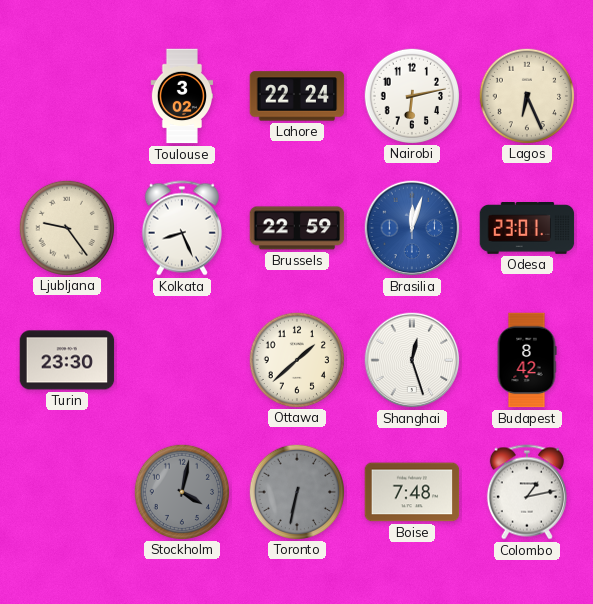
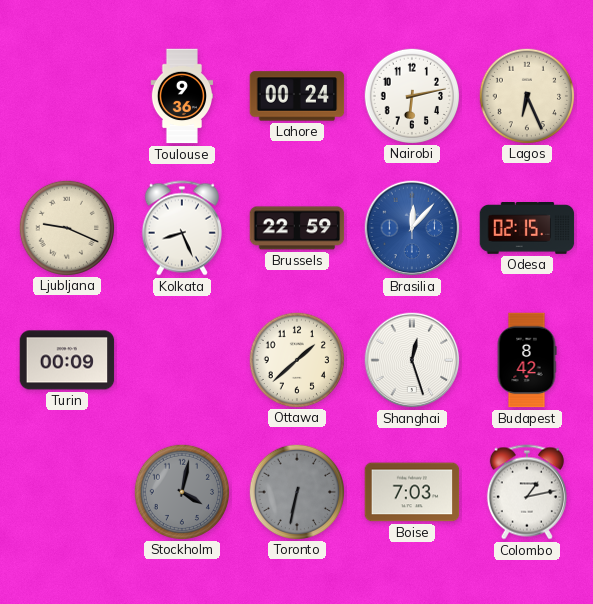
Toulouse: 3:02 -> 9:36 (181, 96)
Lahore: 22:24 -> 00:24 (297, 96)
Ljubljana: 9:24 -> 9:19 (66, 227)
Brasilia: 12:03 -> 12:07 (412, 228)
Odesa: 23:01 -> 02:15 (527, 229)
Turin: 23:30 -> 00:09 (67, 360)
Boise: 7:48 -> 7:03 (412, 492)
